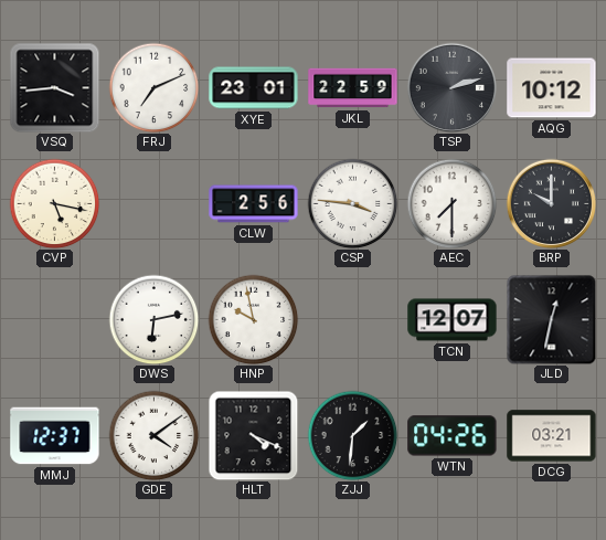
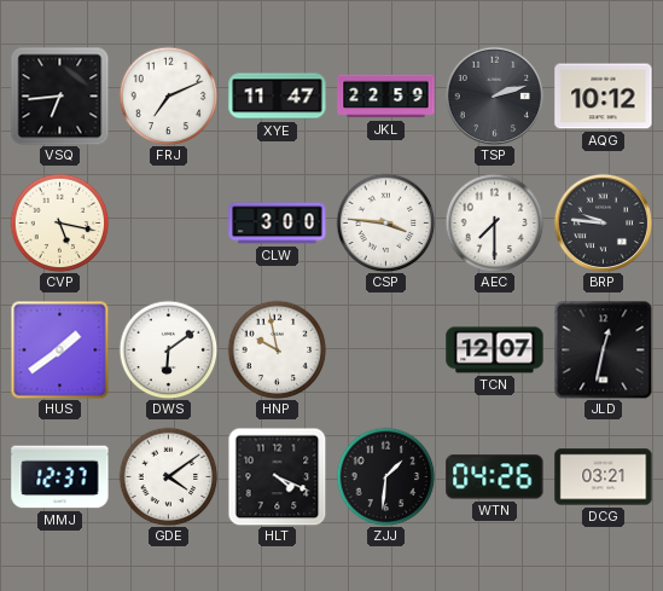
VSQ: 3:44 -> 6:44 (59, 95)
XYE: 23:01 -> 11:47 (278, 97)
CLW: 2:56 -> 3:00 (278, 224)
BRP: 10:00 -> 9:46 (603, 222)
HUS: none -> 1:39 (59, 349)
DWS: 6:13 -> 6:09 (168, 349)
